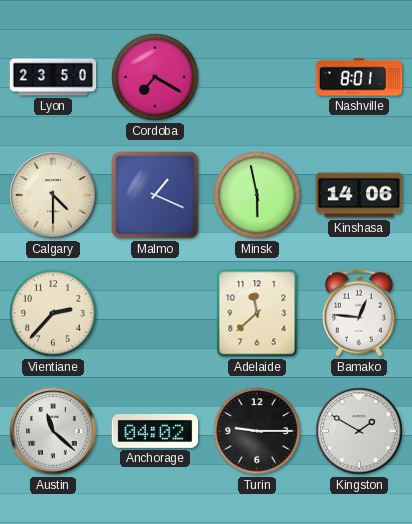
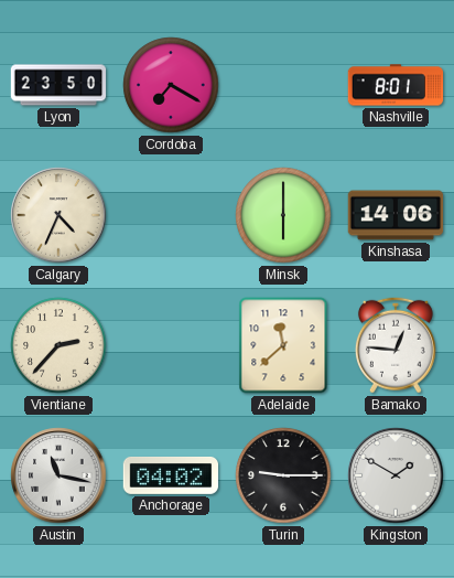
Calgary: 4:30 -> 4:34 (58, 215)
Malmo: 1:19 -> none (155, 195)
Minsk: 5:58 -> 6:00 (283, 215)
Austin: 11:22 -> 11:17 (58, 475)
